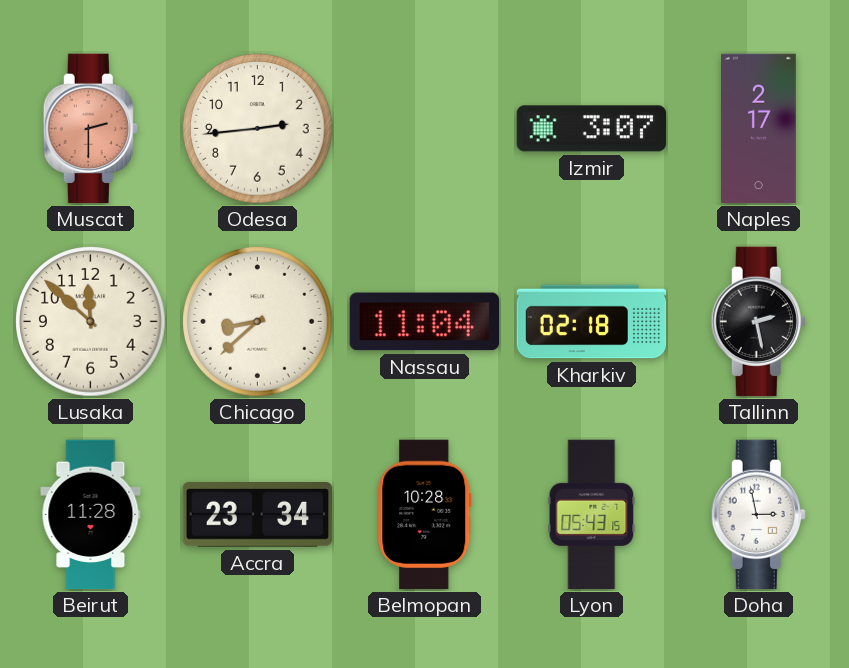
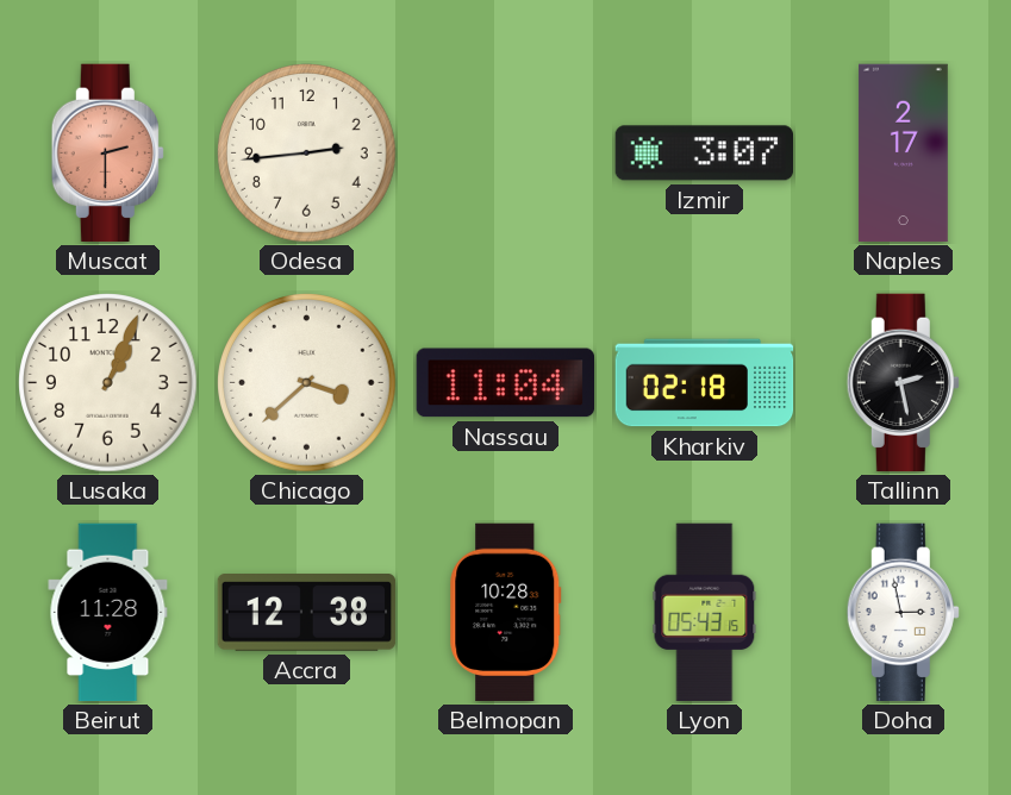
Lusaka: 11:52 -> 1:04 (108, 383)
Chicago: 8:38 -> 3:38 (307, 383)
Accra: 23:34 -> 12:38 (307, 613)
